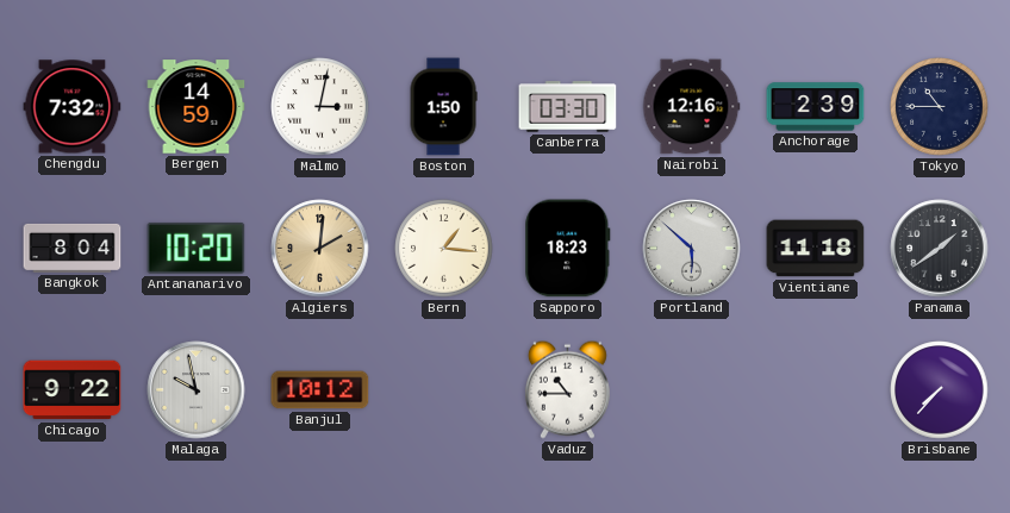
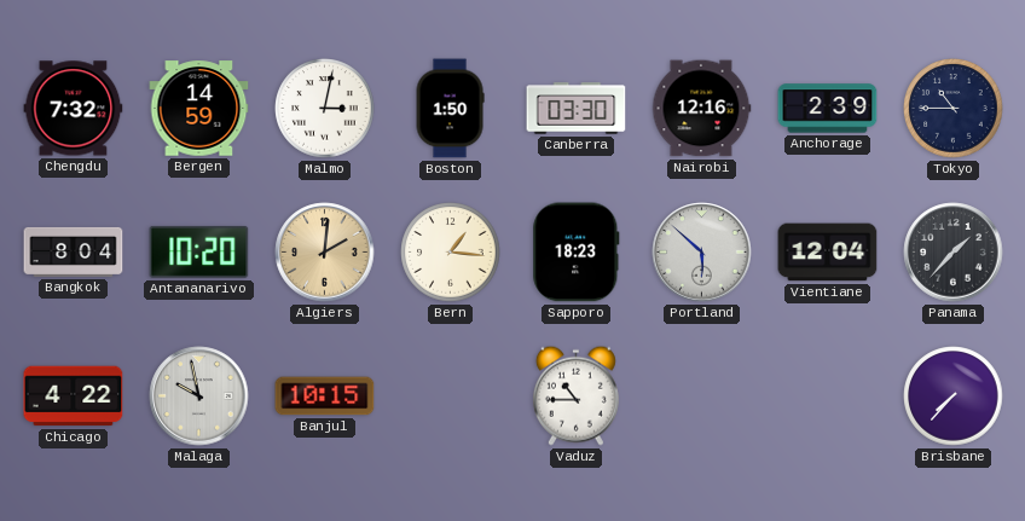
Vientiane: 11:18 -> 12:04 (828, 253)
Panama: 1:39 -> 1:37 (954, 253)
Chicago: 9:22 -> 4:22 (74, 396)
Banjul: 10:12 -> 10:15 (325, 396)
